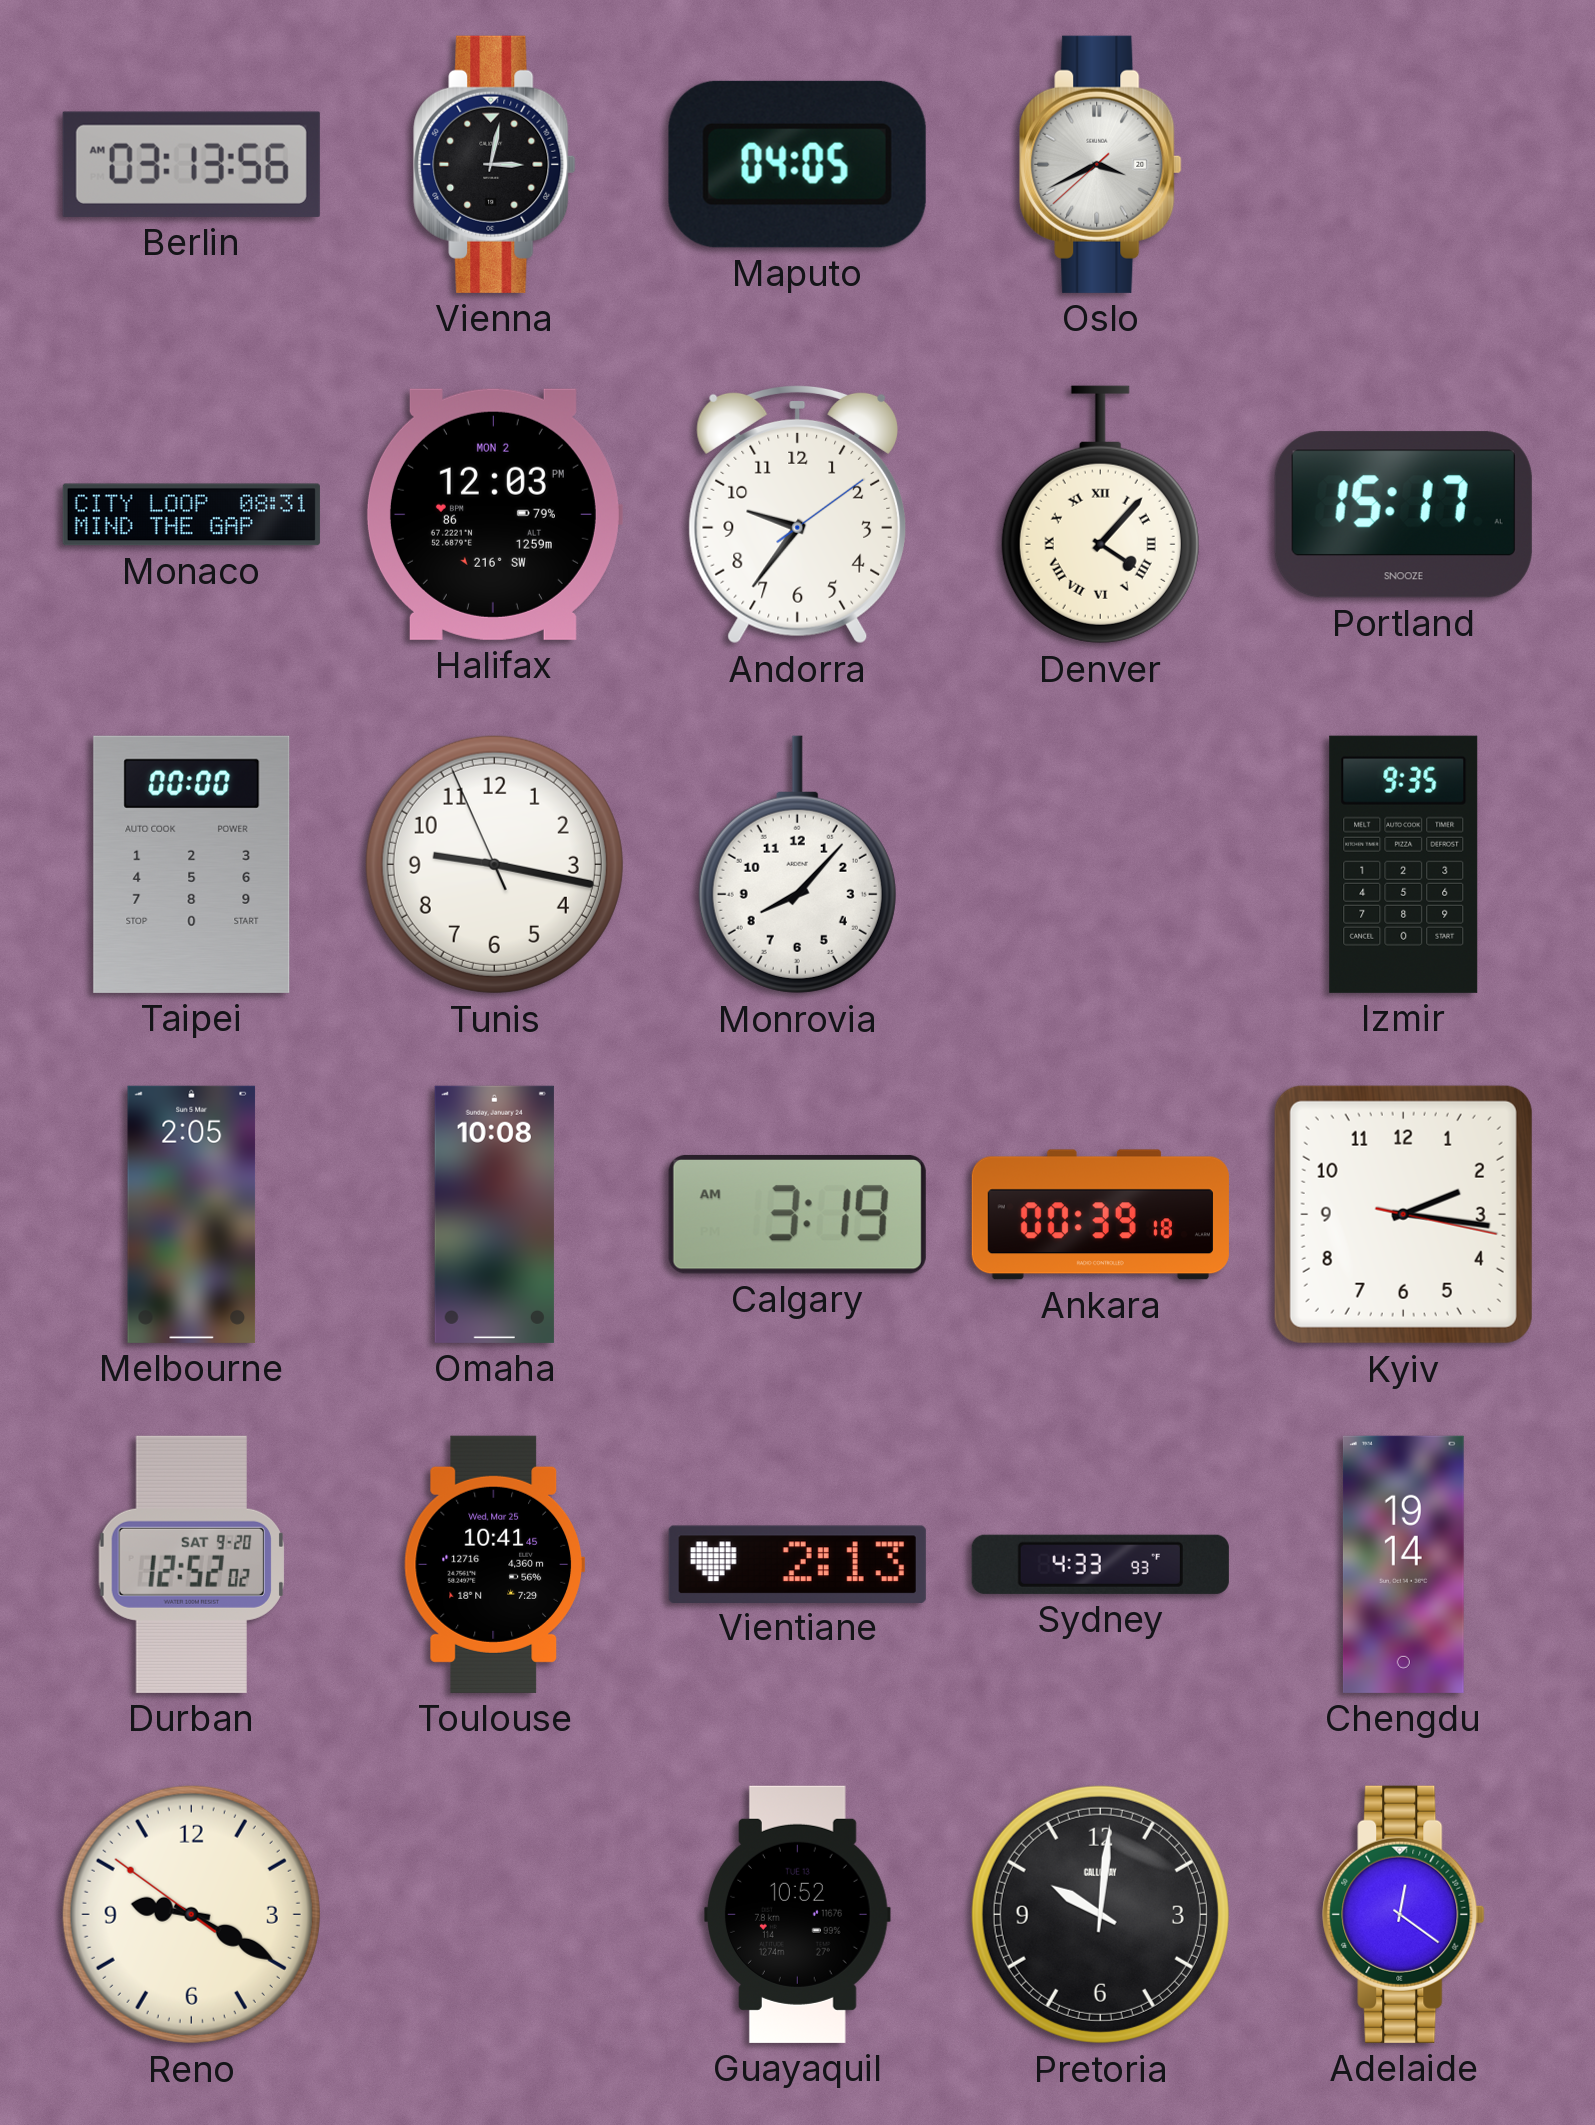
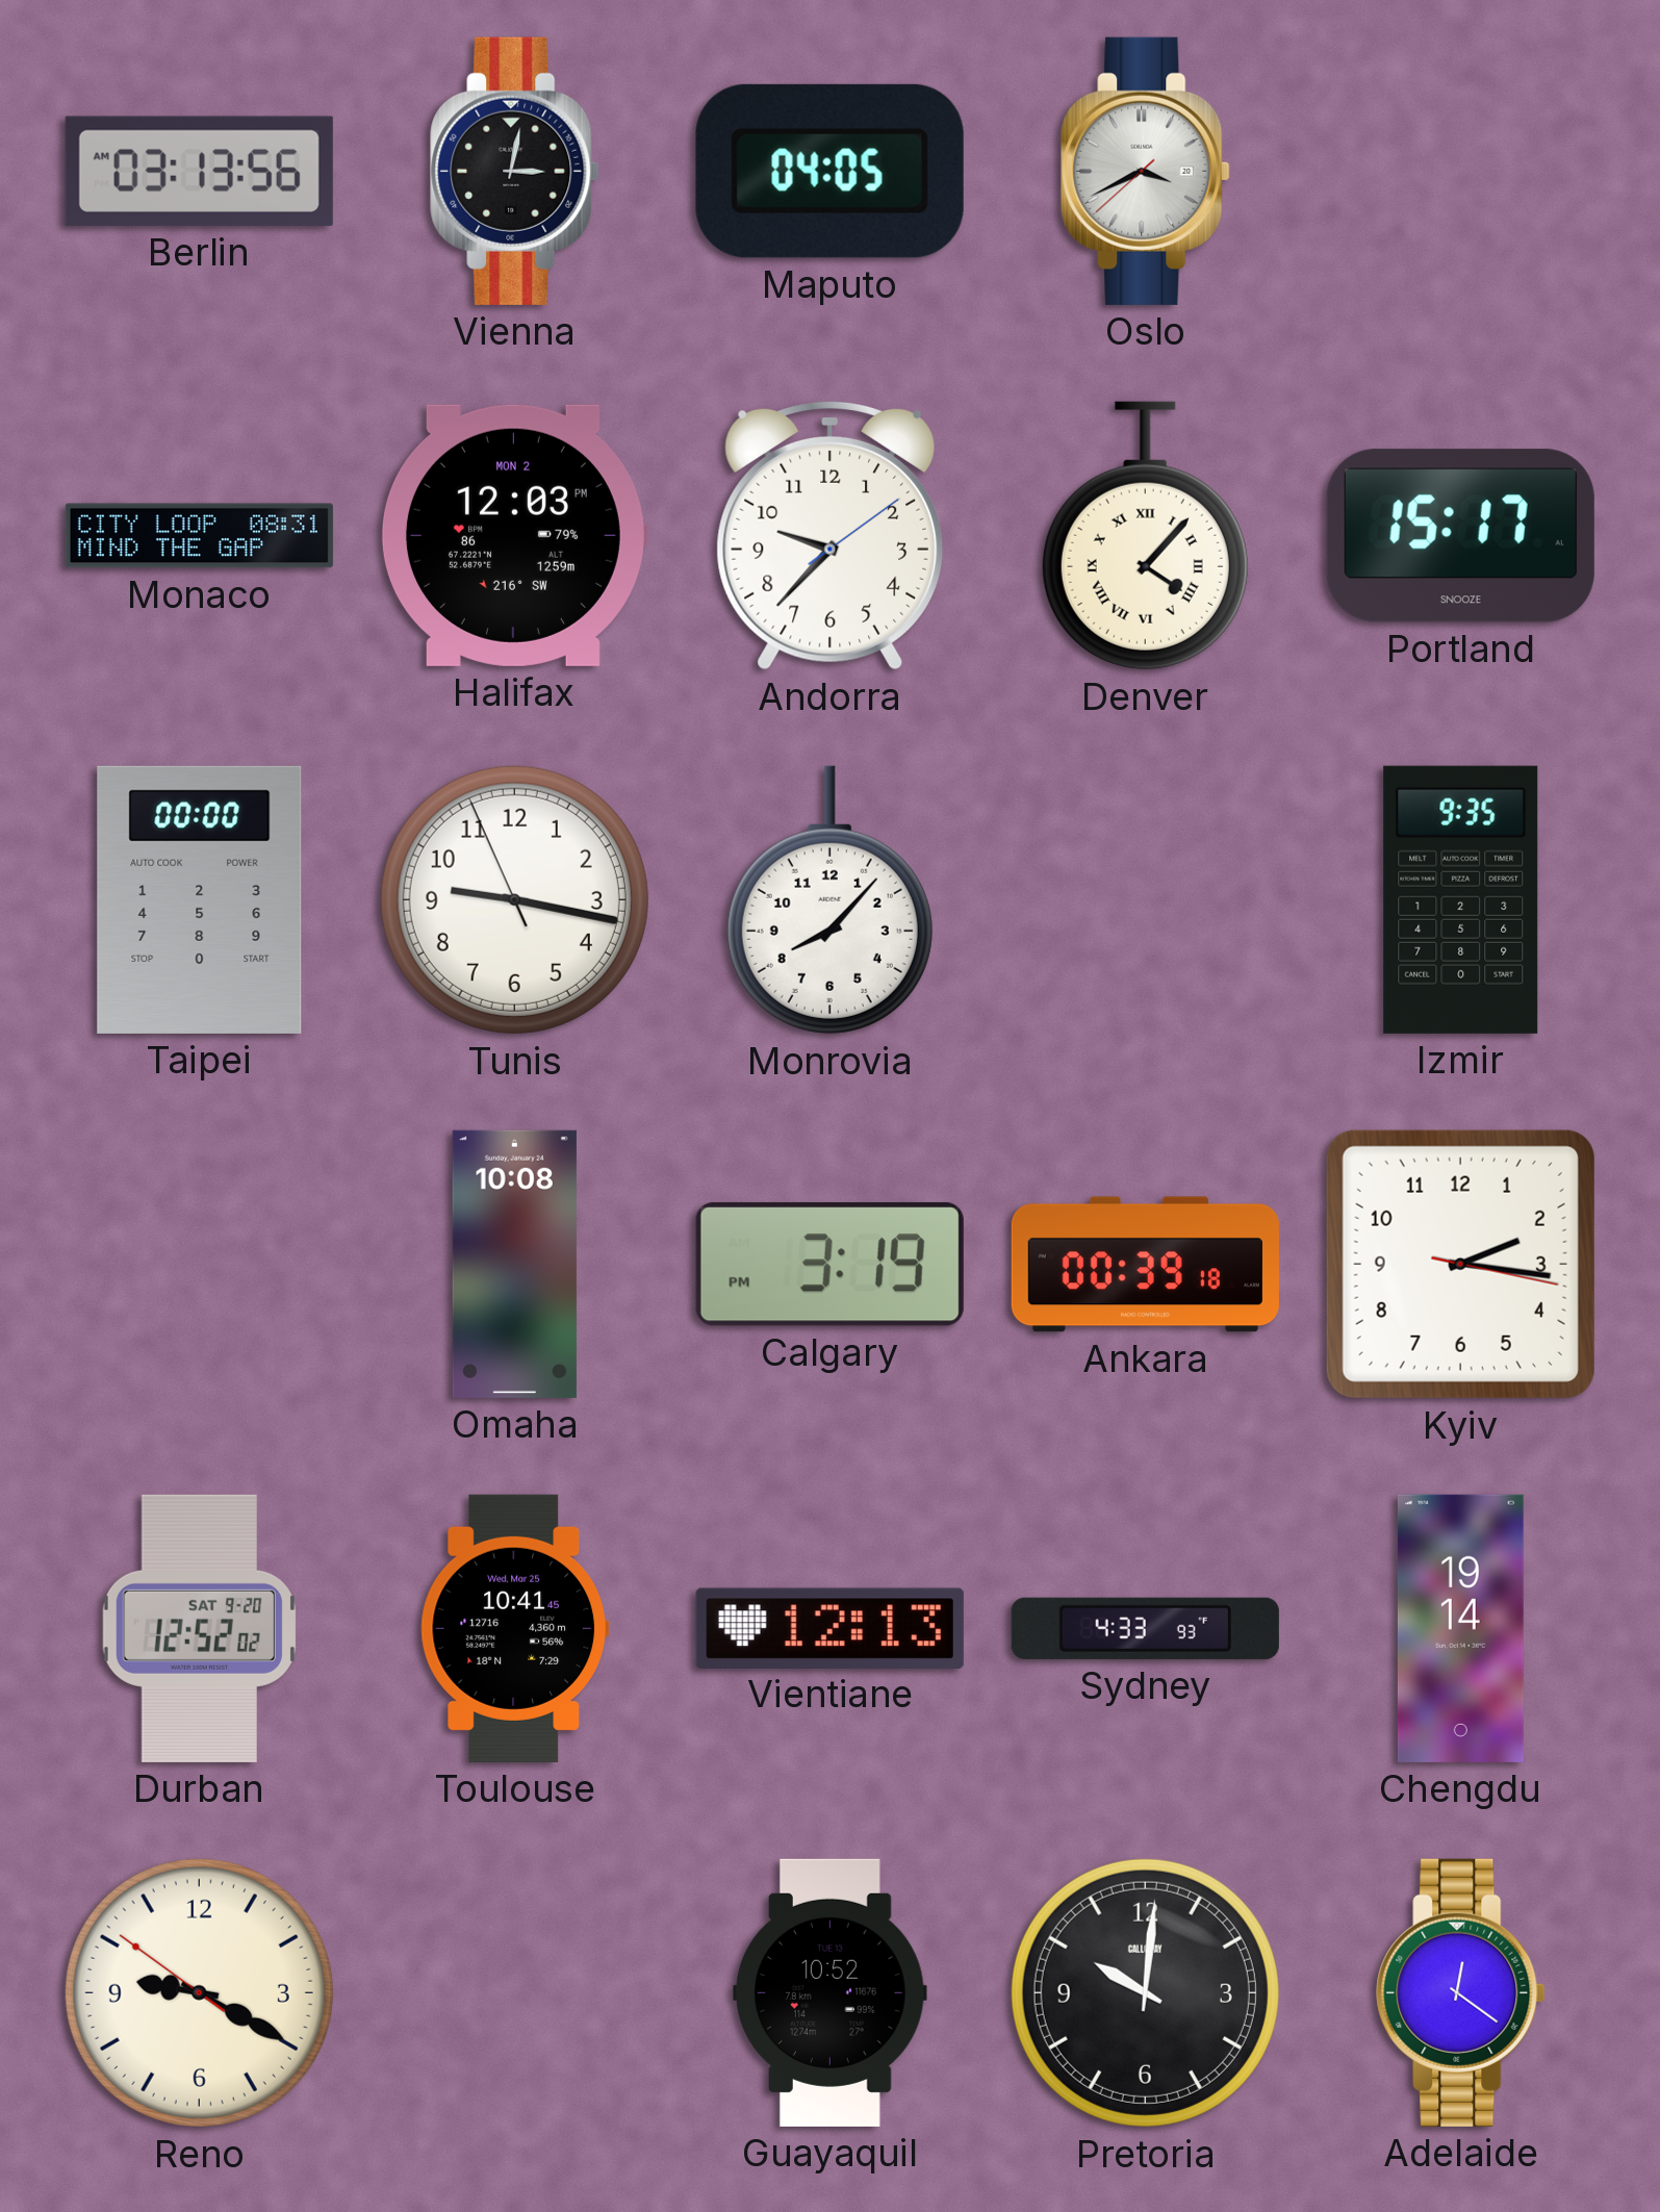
Andorra: 9:36 -> 9:37 (831, 535)
Melbourne: 2:05 -> none (192, 1214)
Calgary: 3:19 AM -> 3:19 PM (829, 1264)
Vientiane: 2:13 -> 12:13 (829, 1628)
